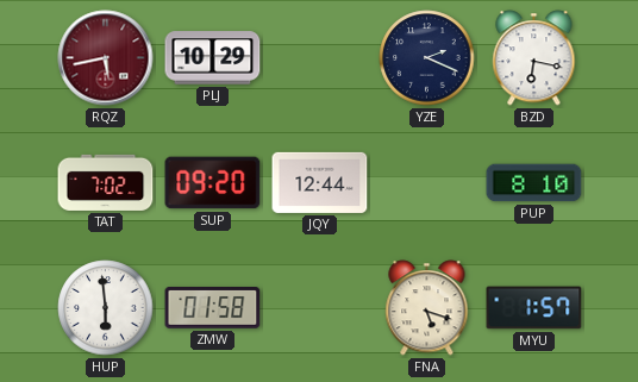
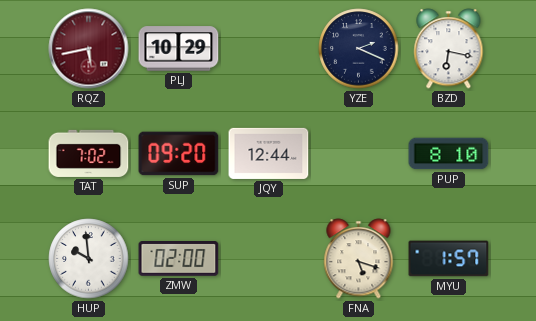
HUP: 5:59 -> 9:59 (89, 259)
ZMW: 01:58 -> 02:00 (179, 259)
